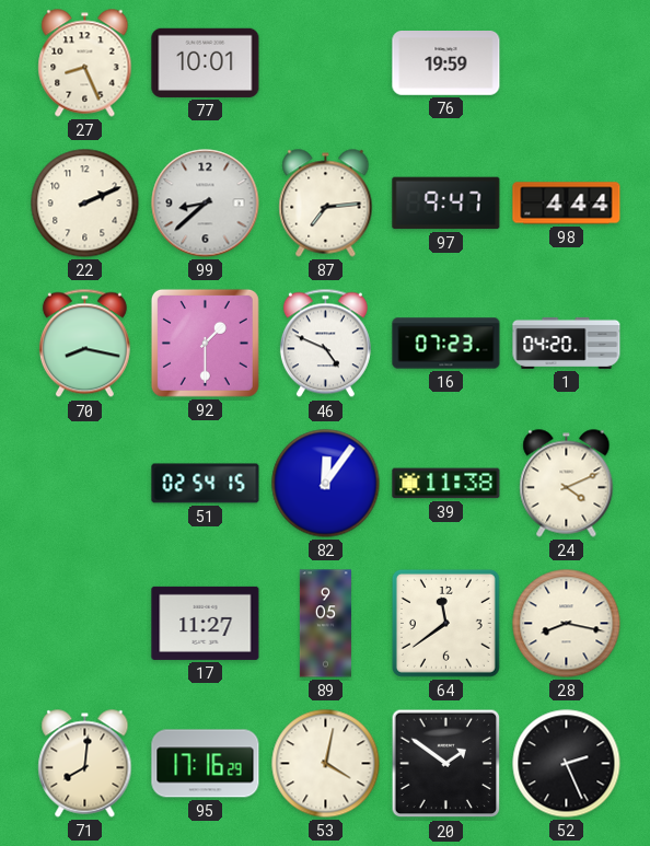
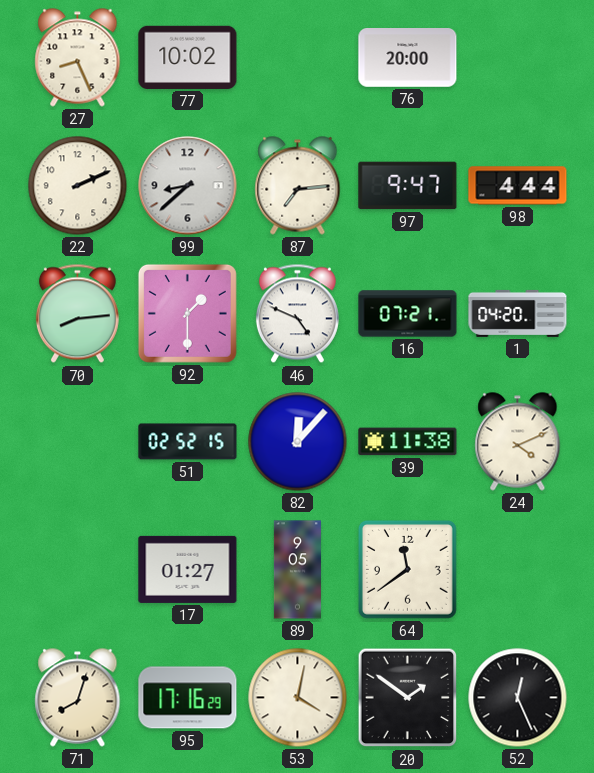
77: 10:01 -> 10:02 (188, 57)
76: 19:59 -> 20:00 (408, 58)
70: 8:17 -> 8:14 (77, 314)
16: 07:23 -> 07:21 (408, 314)
51: 02:54 -> 02:52 (188, 442)
82: 12:06 -> 12:07 (298, 442)
17: 11:27 -> 01:27 (188, 569)
28: 8:17 -> none (567, 624)
71: 8:01 -> 8:03 (78, 698)
52: 2:26 -> 12:26 (518, 698)
